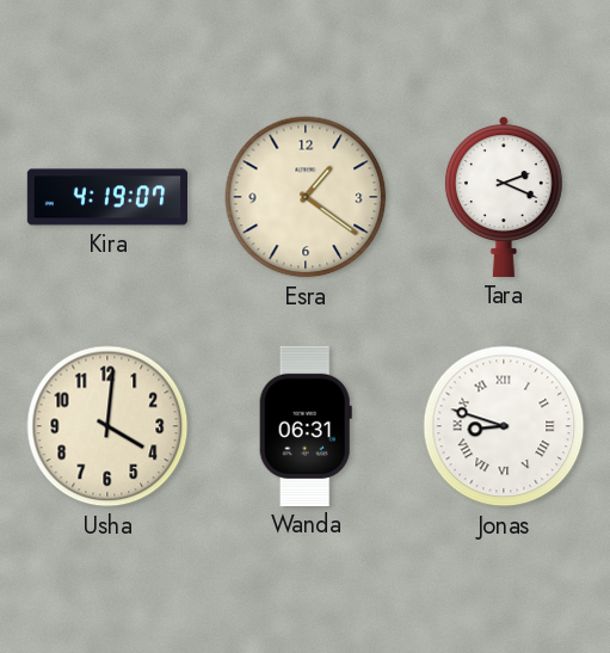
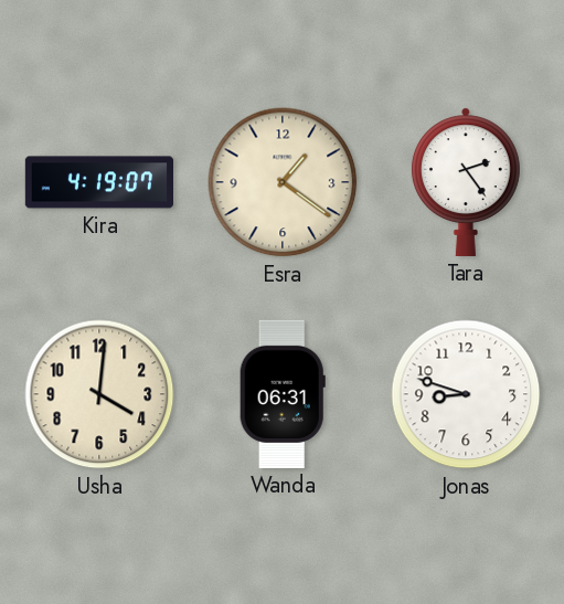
Tara: 2:19 -> 2:24 (466, 182)
Jonas numerals: Roman -> Arabic (466, 394)
